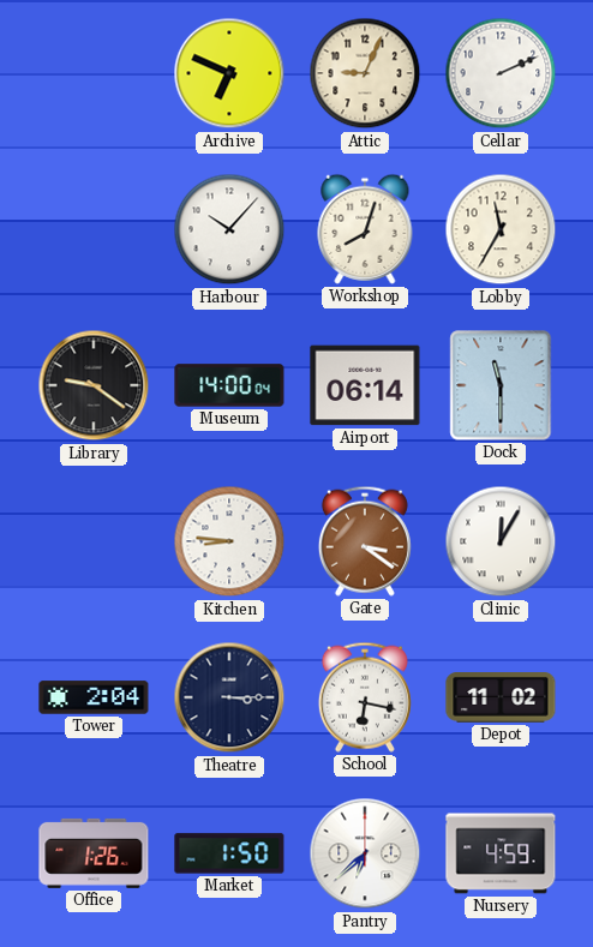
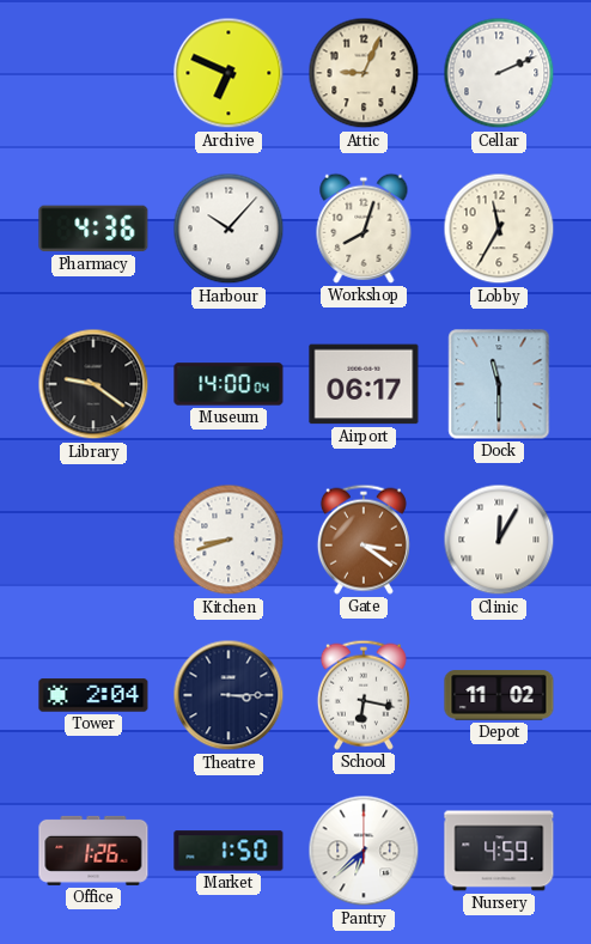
Pharmacy: none -> 4:36 (93, 229)
Airport: 06:14 -> 06:17 (364, 384)
Kitchen: 8:46 -> 8:42 (229, 540)
